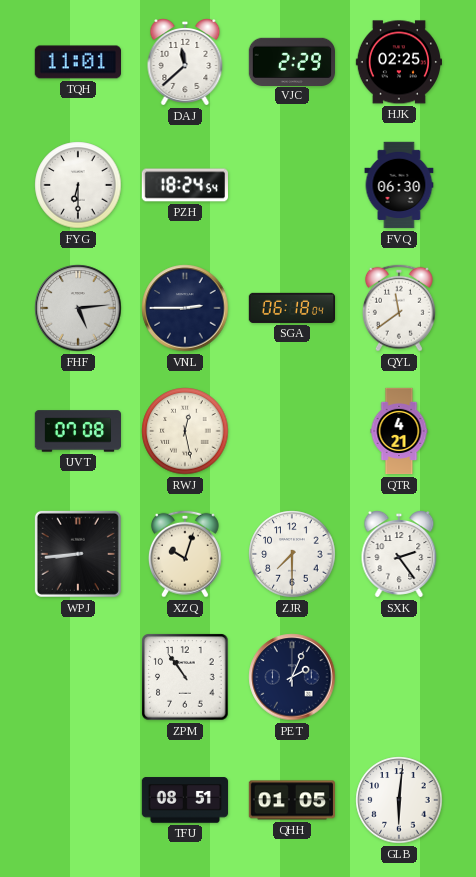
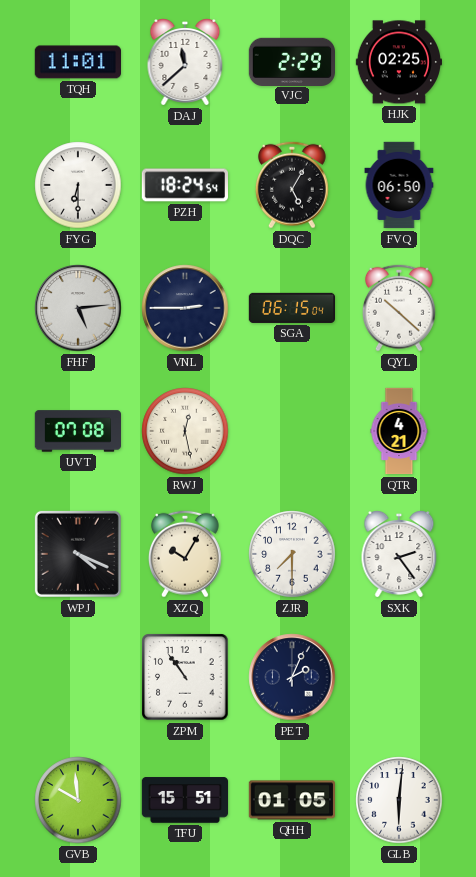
DQC: none -> 5:05 (292, 185)
FVQ: 06:30 -> 06:50 (399, 185)
SGA: 06:18 -> 06:15 (291, 308)
QYL: 11:39 -> 10:22 (399, 308)
WPJ: 8:44 -> 4:19 (78, 554)
XZQ: 10:03 -> 10:05 (185, 554)
GVB: none -> 9:59 (78, 800)
TFU: 08:51 -> 15:51 (185, 800)
